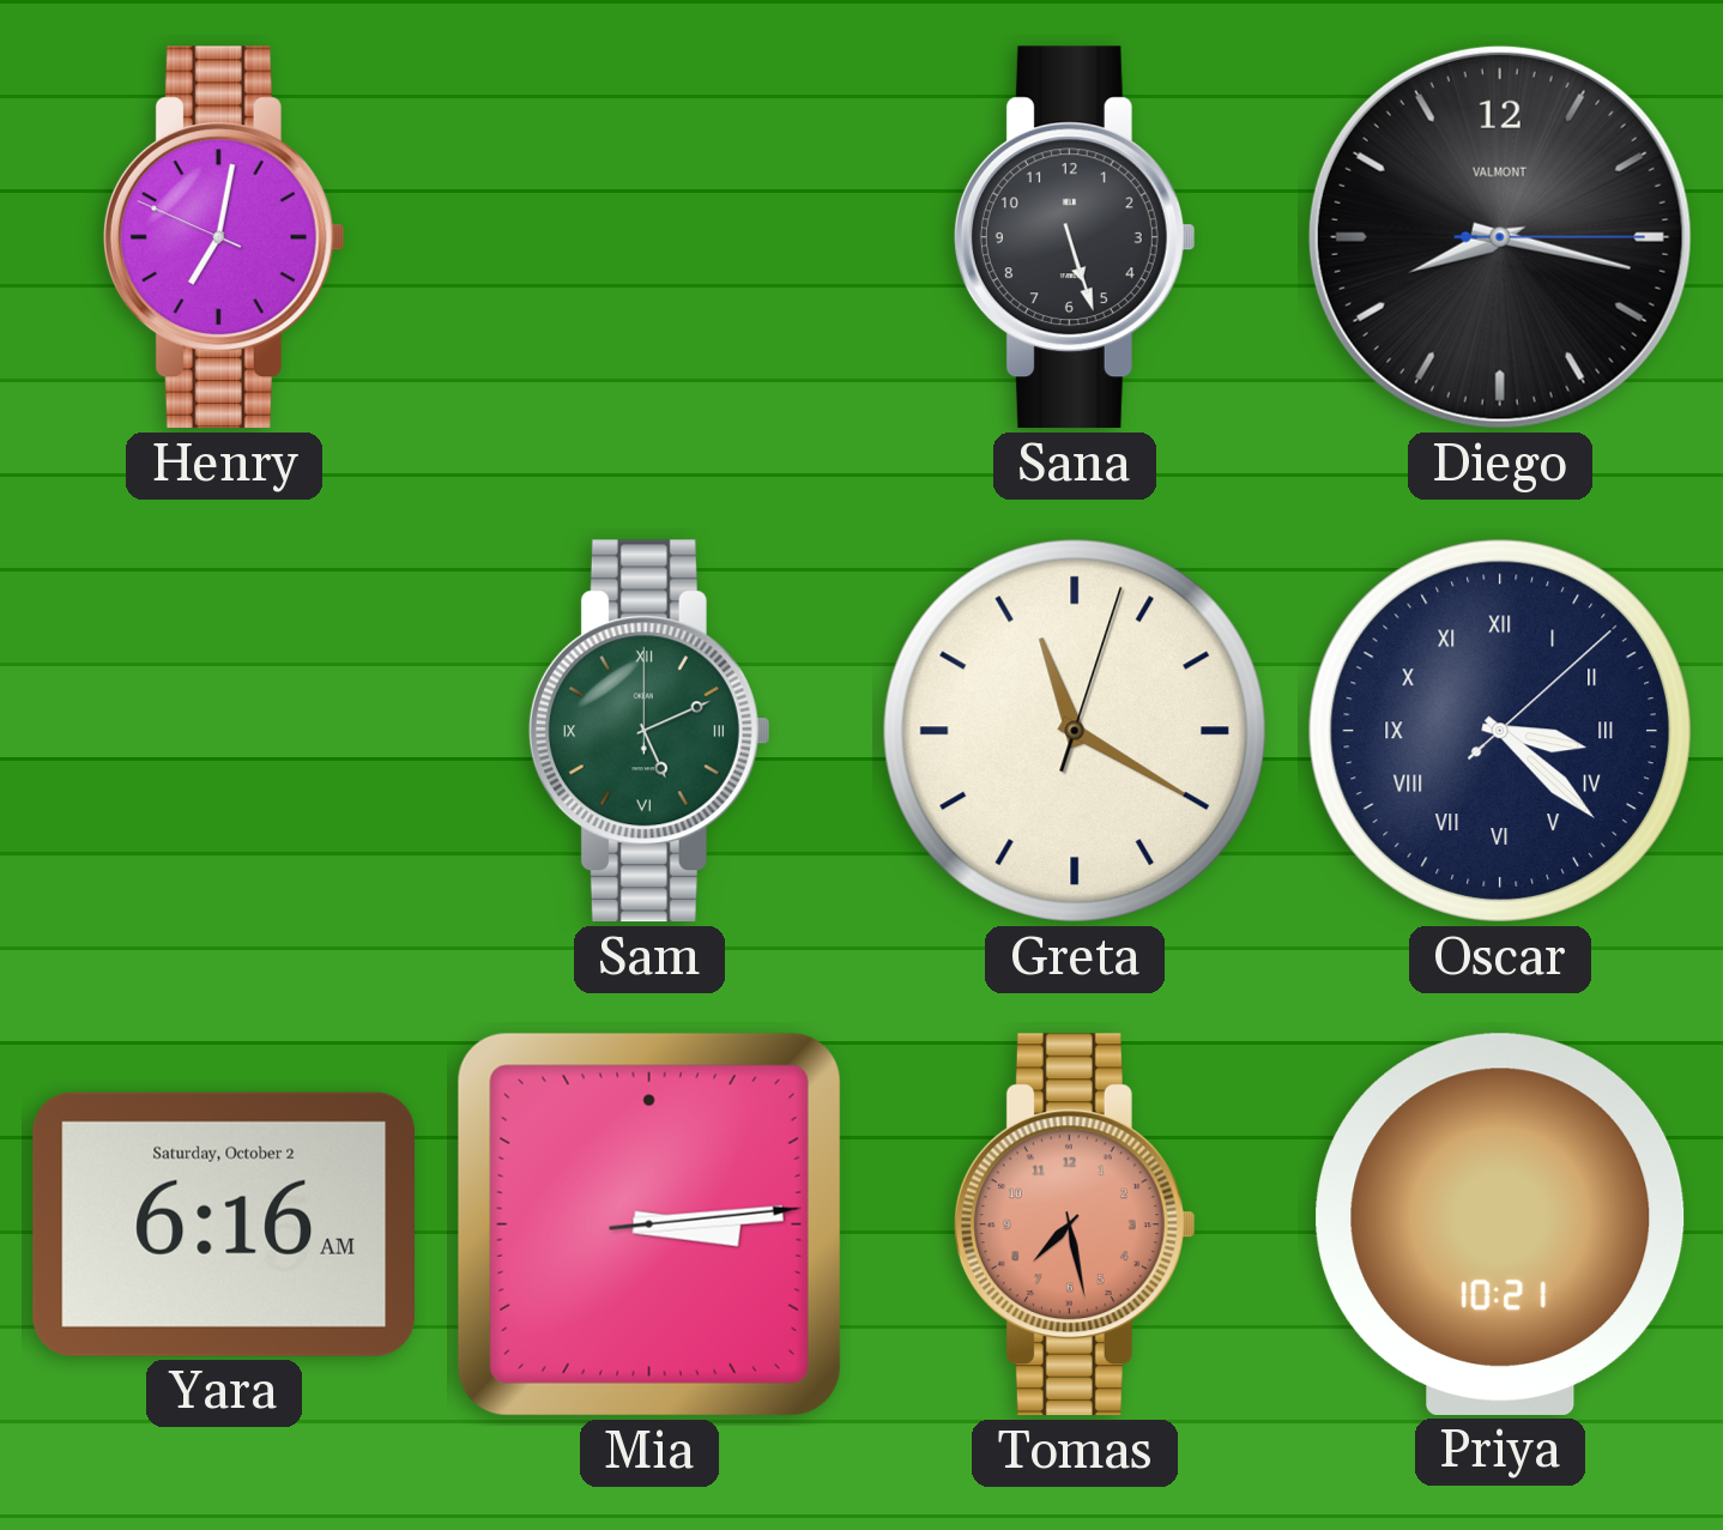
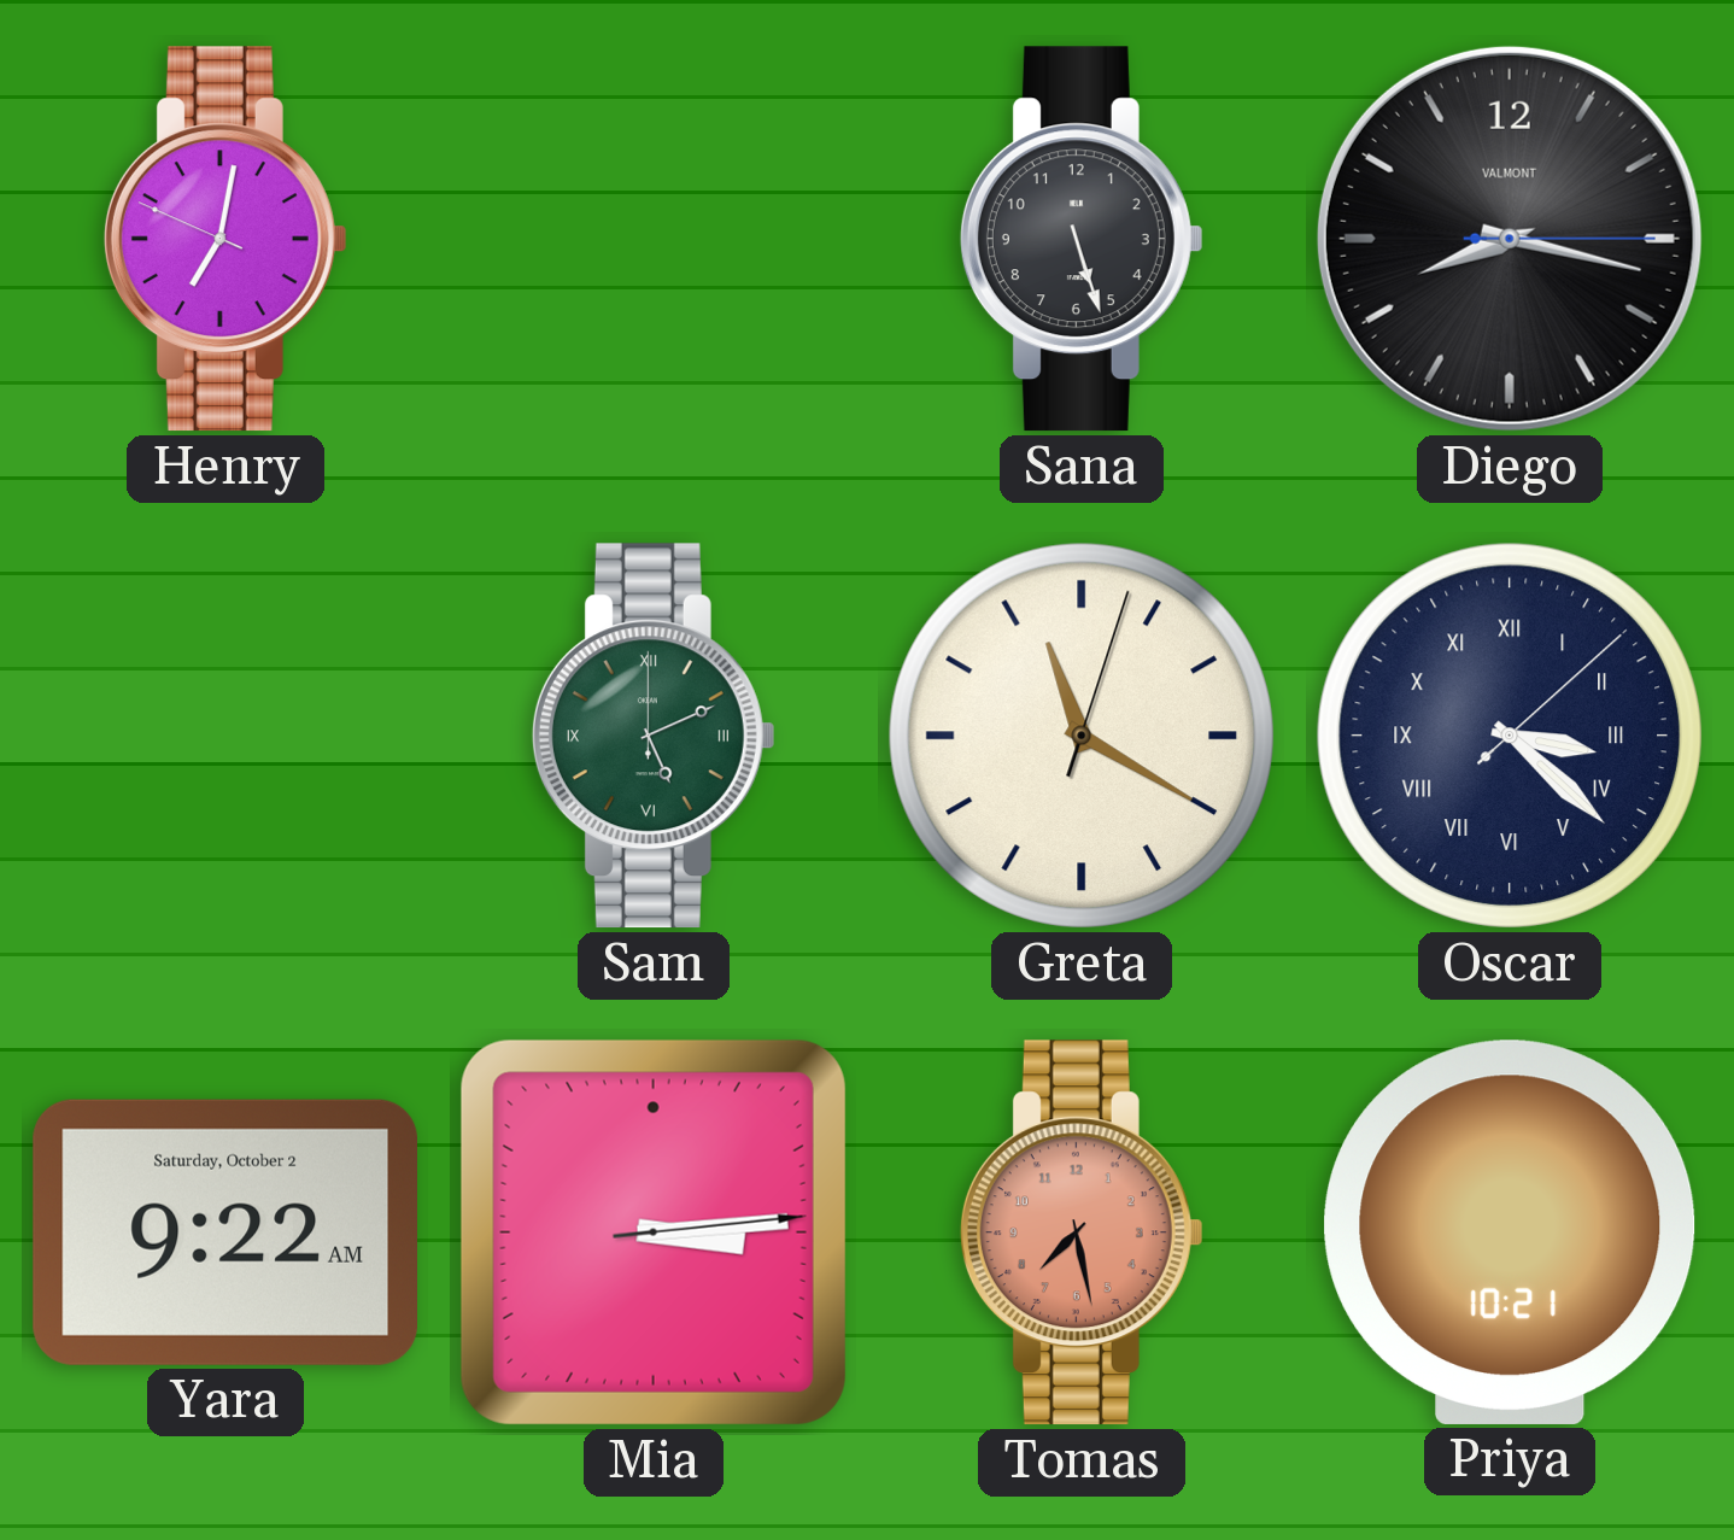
Yara: 6:16 -> 9:22 (224, 1232)
